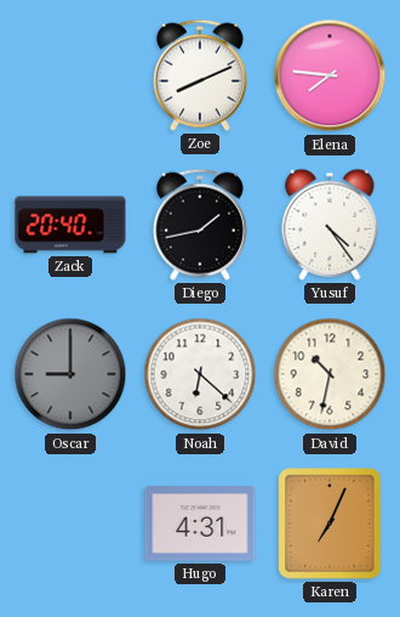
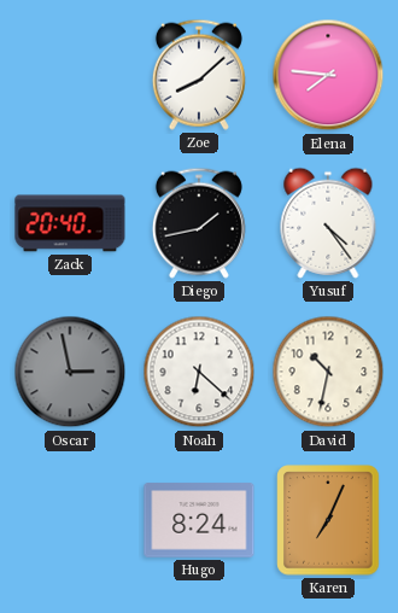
Zoe: 8:11 -> 8:08 (199, 75)
Oscar: 9:00 -> 2:58 (70, 372)
Hugo: 4:31 -> 8:24 (199, 520)
